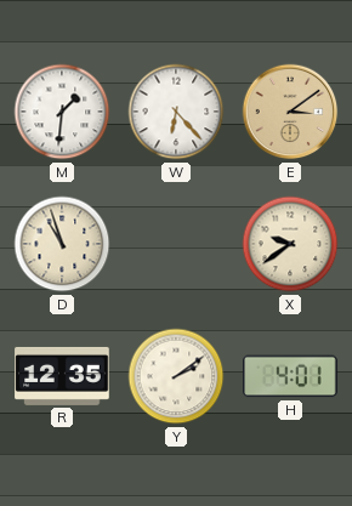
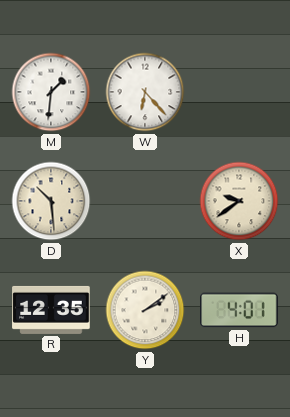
E: 3:09 -> none (290, 112)
D: 10:57 -> 10:29 (51, 201)
